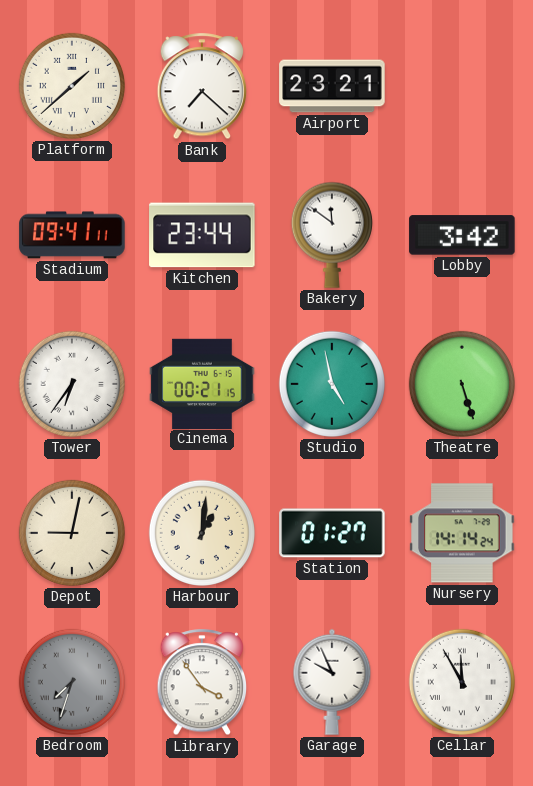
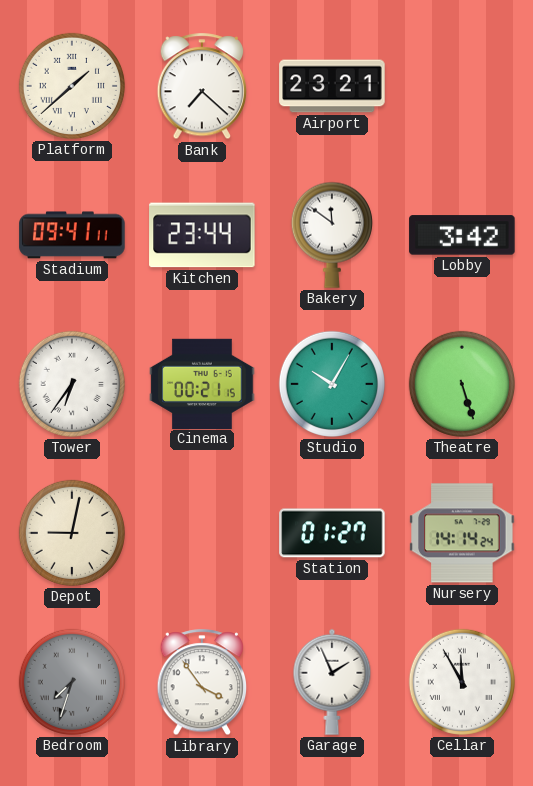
Studio: 4:58 -> 10:05 (332, 384)
Harbour: 1:01 -> none (202, 533)
Garage: 9:56 -> 1:56 (332, 682)
